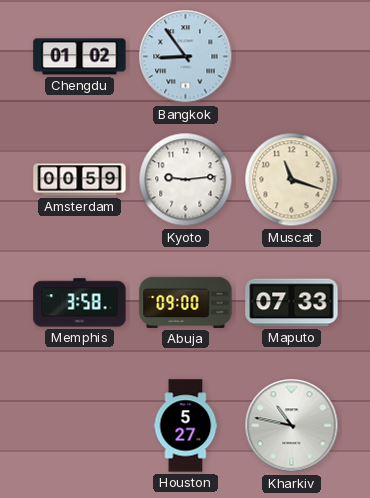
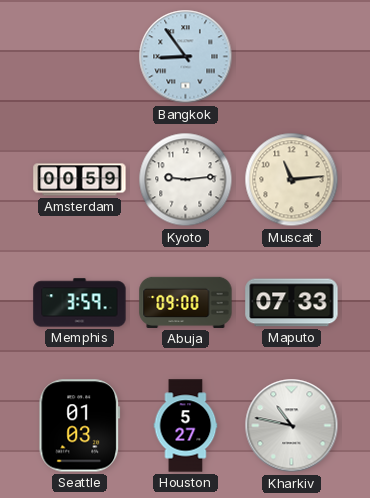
Chengdu: 01:02 -> none (80, 57)
Muscat: 11:18 -> 11:14 (292, 180)
Memphis: 3:58 -> 3:59 (80, 303)
Seattle: none -> 01:03 (80, 426)
